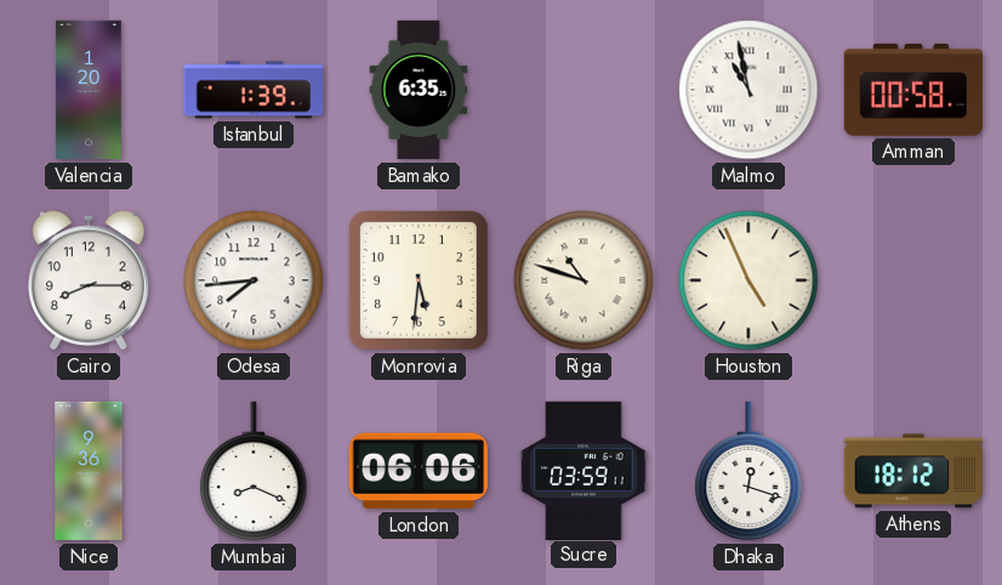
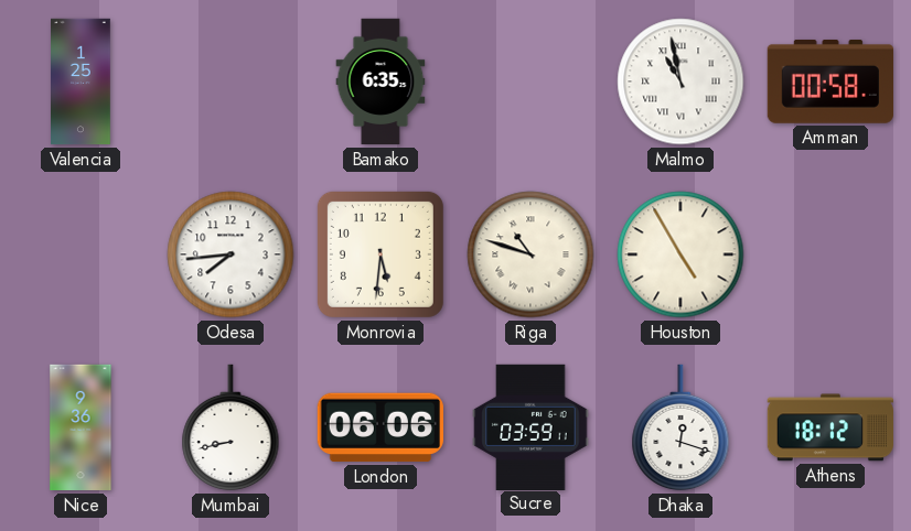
Valencia: 1:20 -> 1:25 (81, 82)
Istanbul: 1:39 -> none (254, 90)
Cairo: 8:15 -> none (90, 280)
Houston: 4:56 -> 4:55 (680, 254)
Mumbai: 8:19 -> 8:43 (231, 427)
